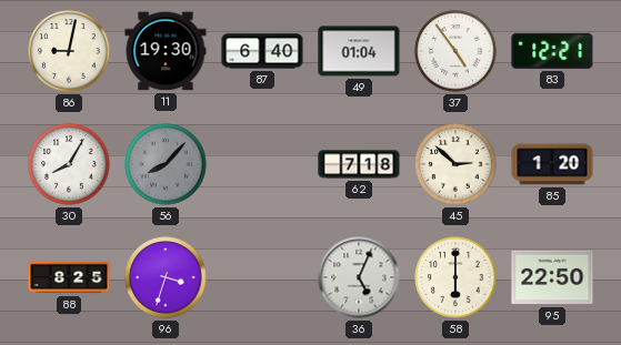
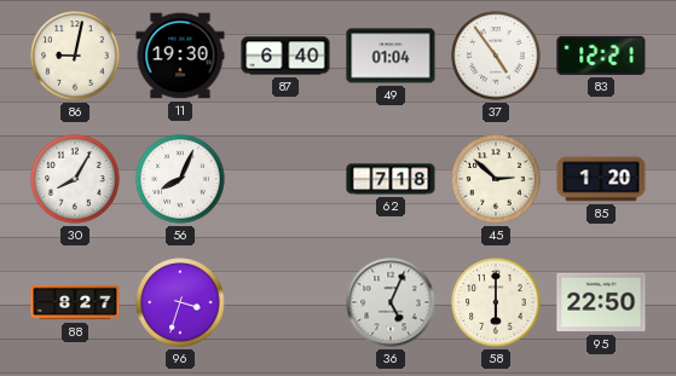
56: 8:07 -> 8:04 (180, 179)
56 dial: grey -> white (180, 179)
88: 8:25 -> 8:27 (75, 302)
